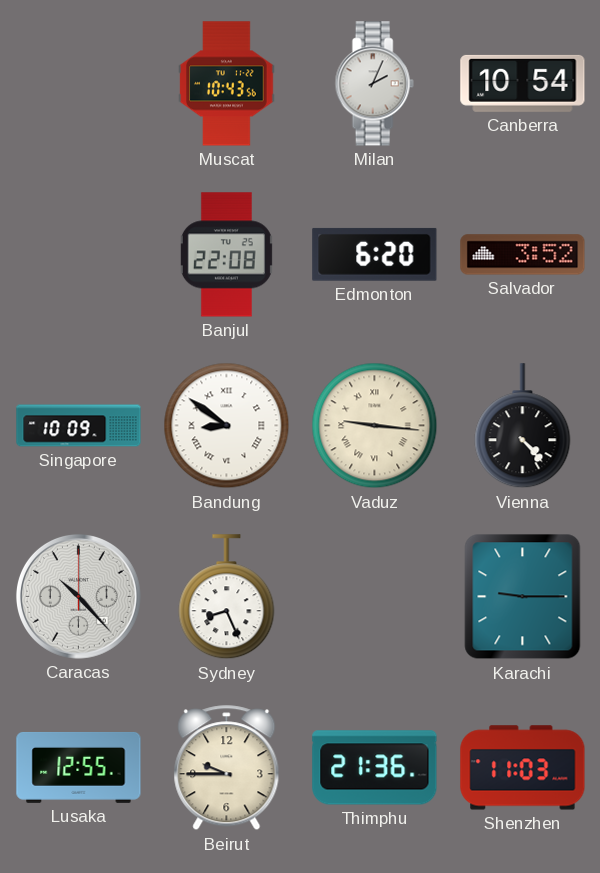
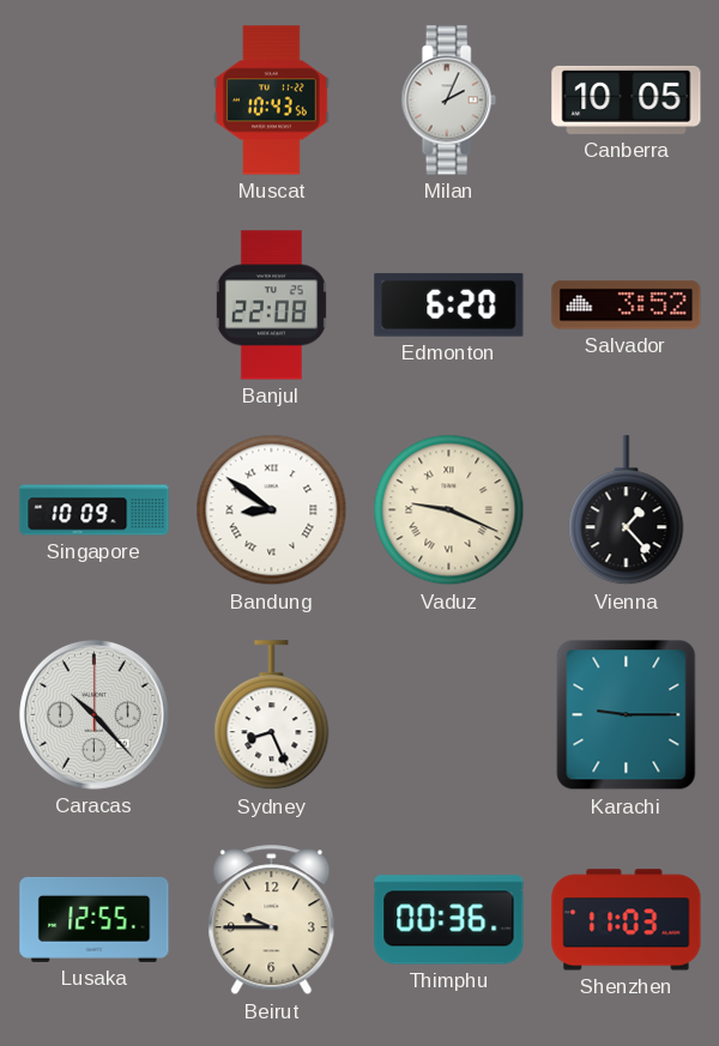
Canberra: 10:54 -> 10:05 (627, 99)
Vaduz: 9:16 -> 9:19 (449, 510)
Vienna: 4:23 -> 1:23 (627, 510)
Thimphu: 21:36 -> 00:36 (449, 920)
